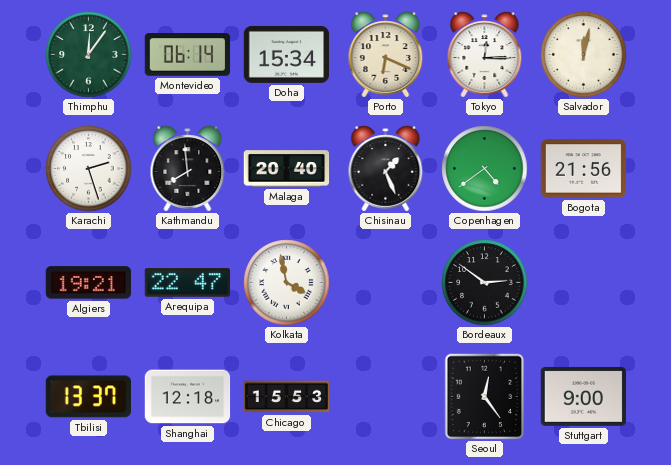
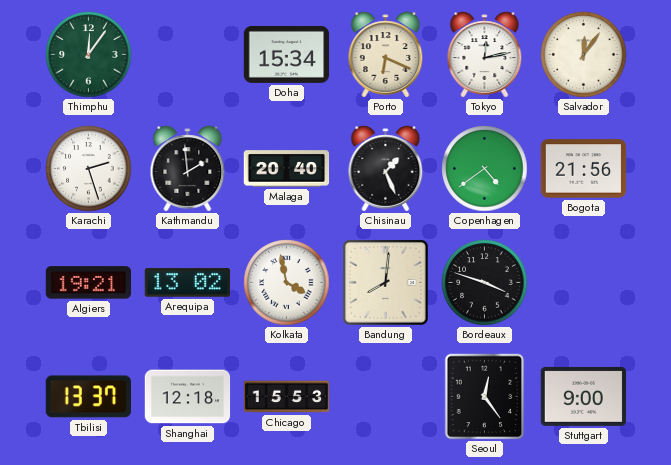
Montevideo: 06:14 -> none (188, 55)
Tokyo: 12:15 -> 12:13 (485, 55)
Salvador: 12:02 -> 12:06 (584, 55)
Kathmandu: 7:59 -> 1:59 (188, 169)
Arequipa: 22:47 -> 13:02 (188, 283)
Bandung: none -> 8:01 (386, 283)
Bordeaux: 2:51 -> 3:48 (485, 283)
